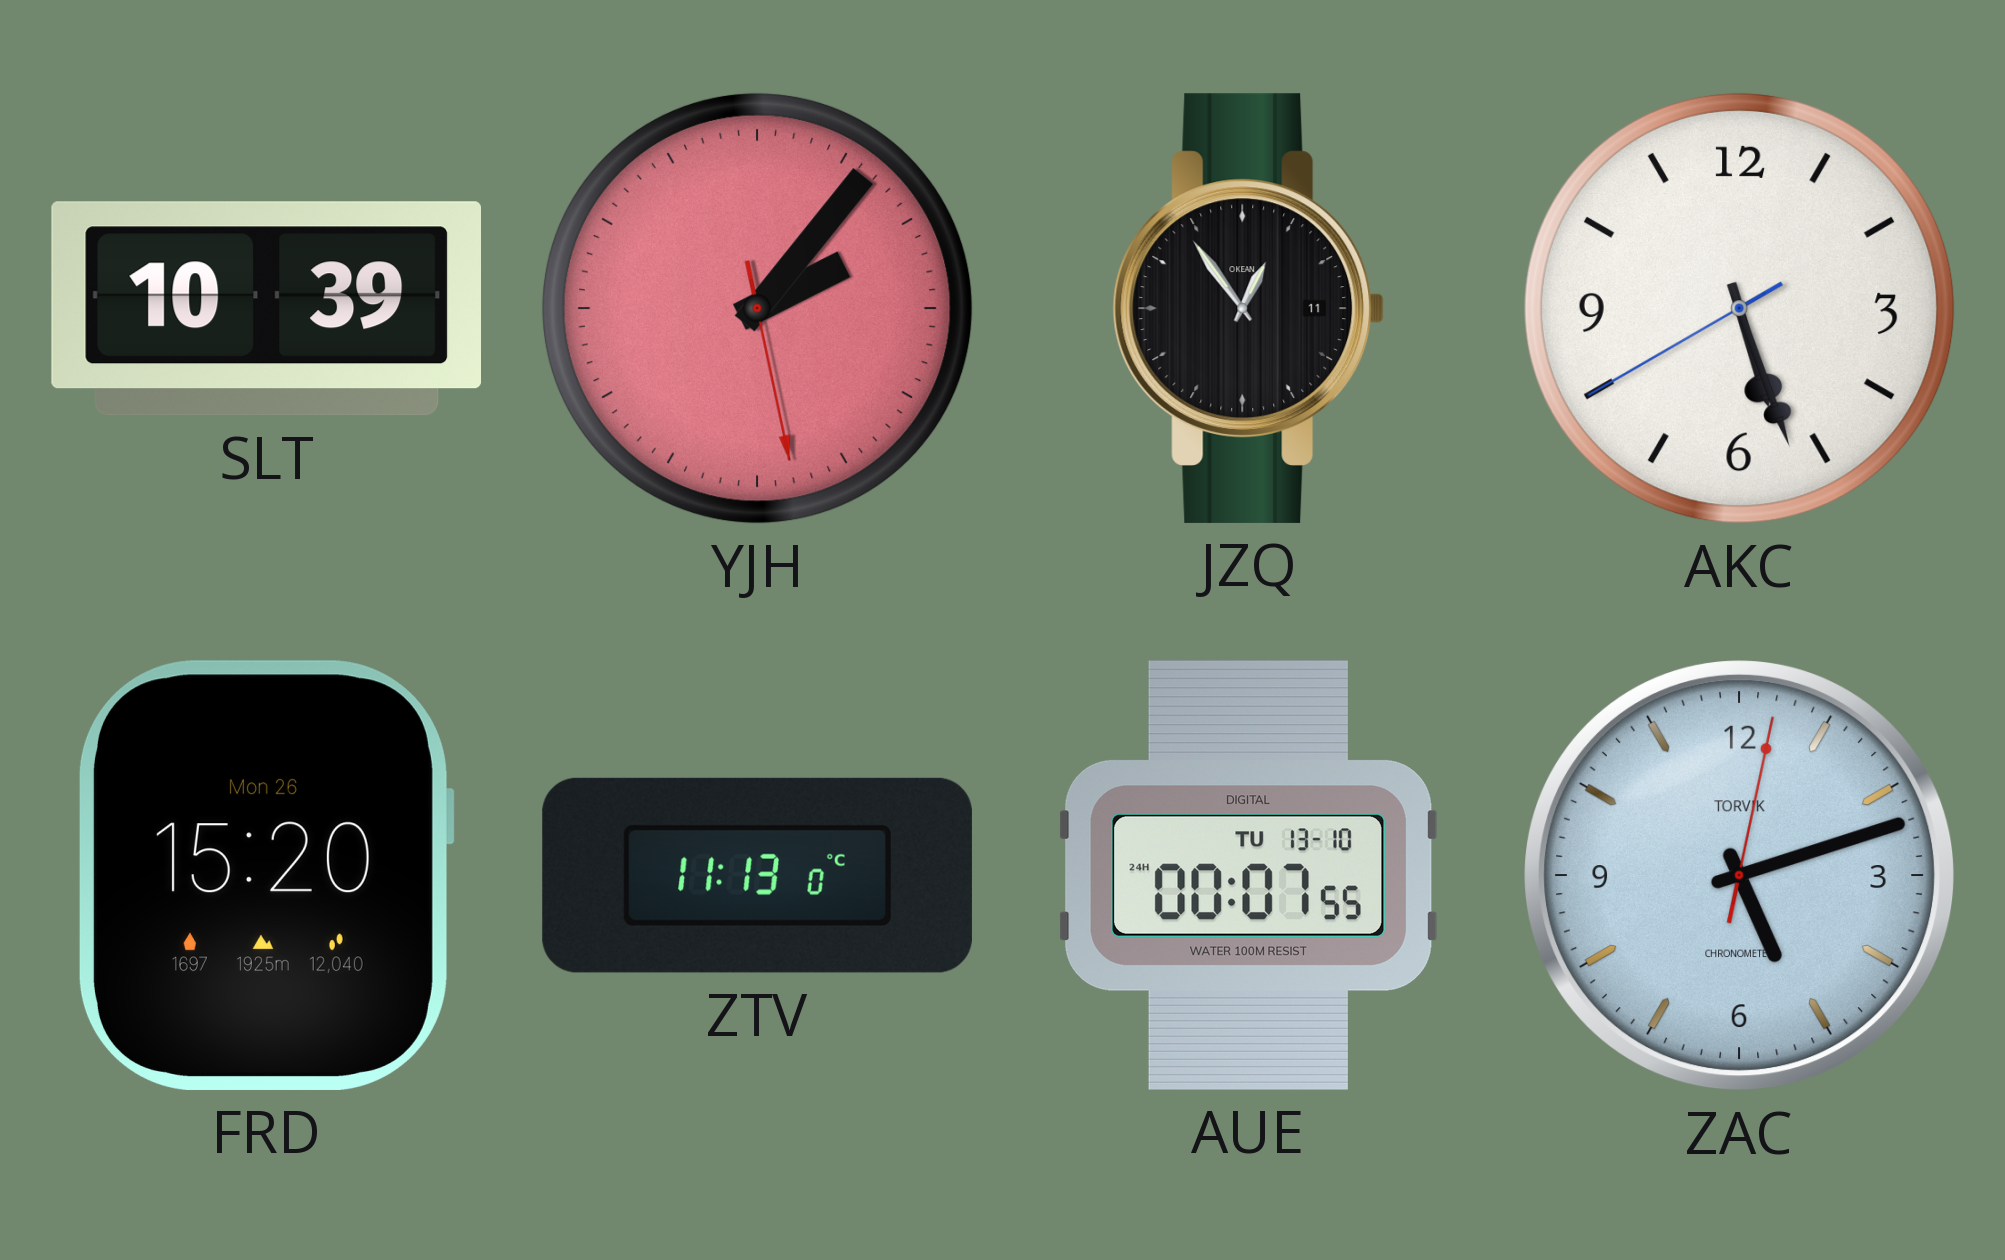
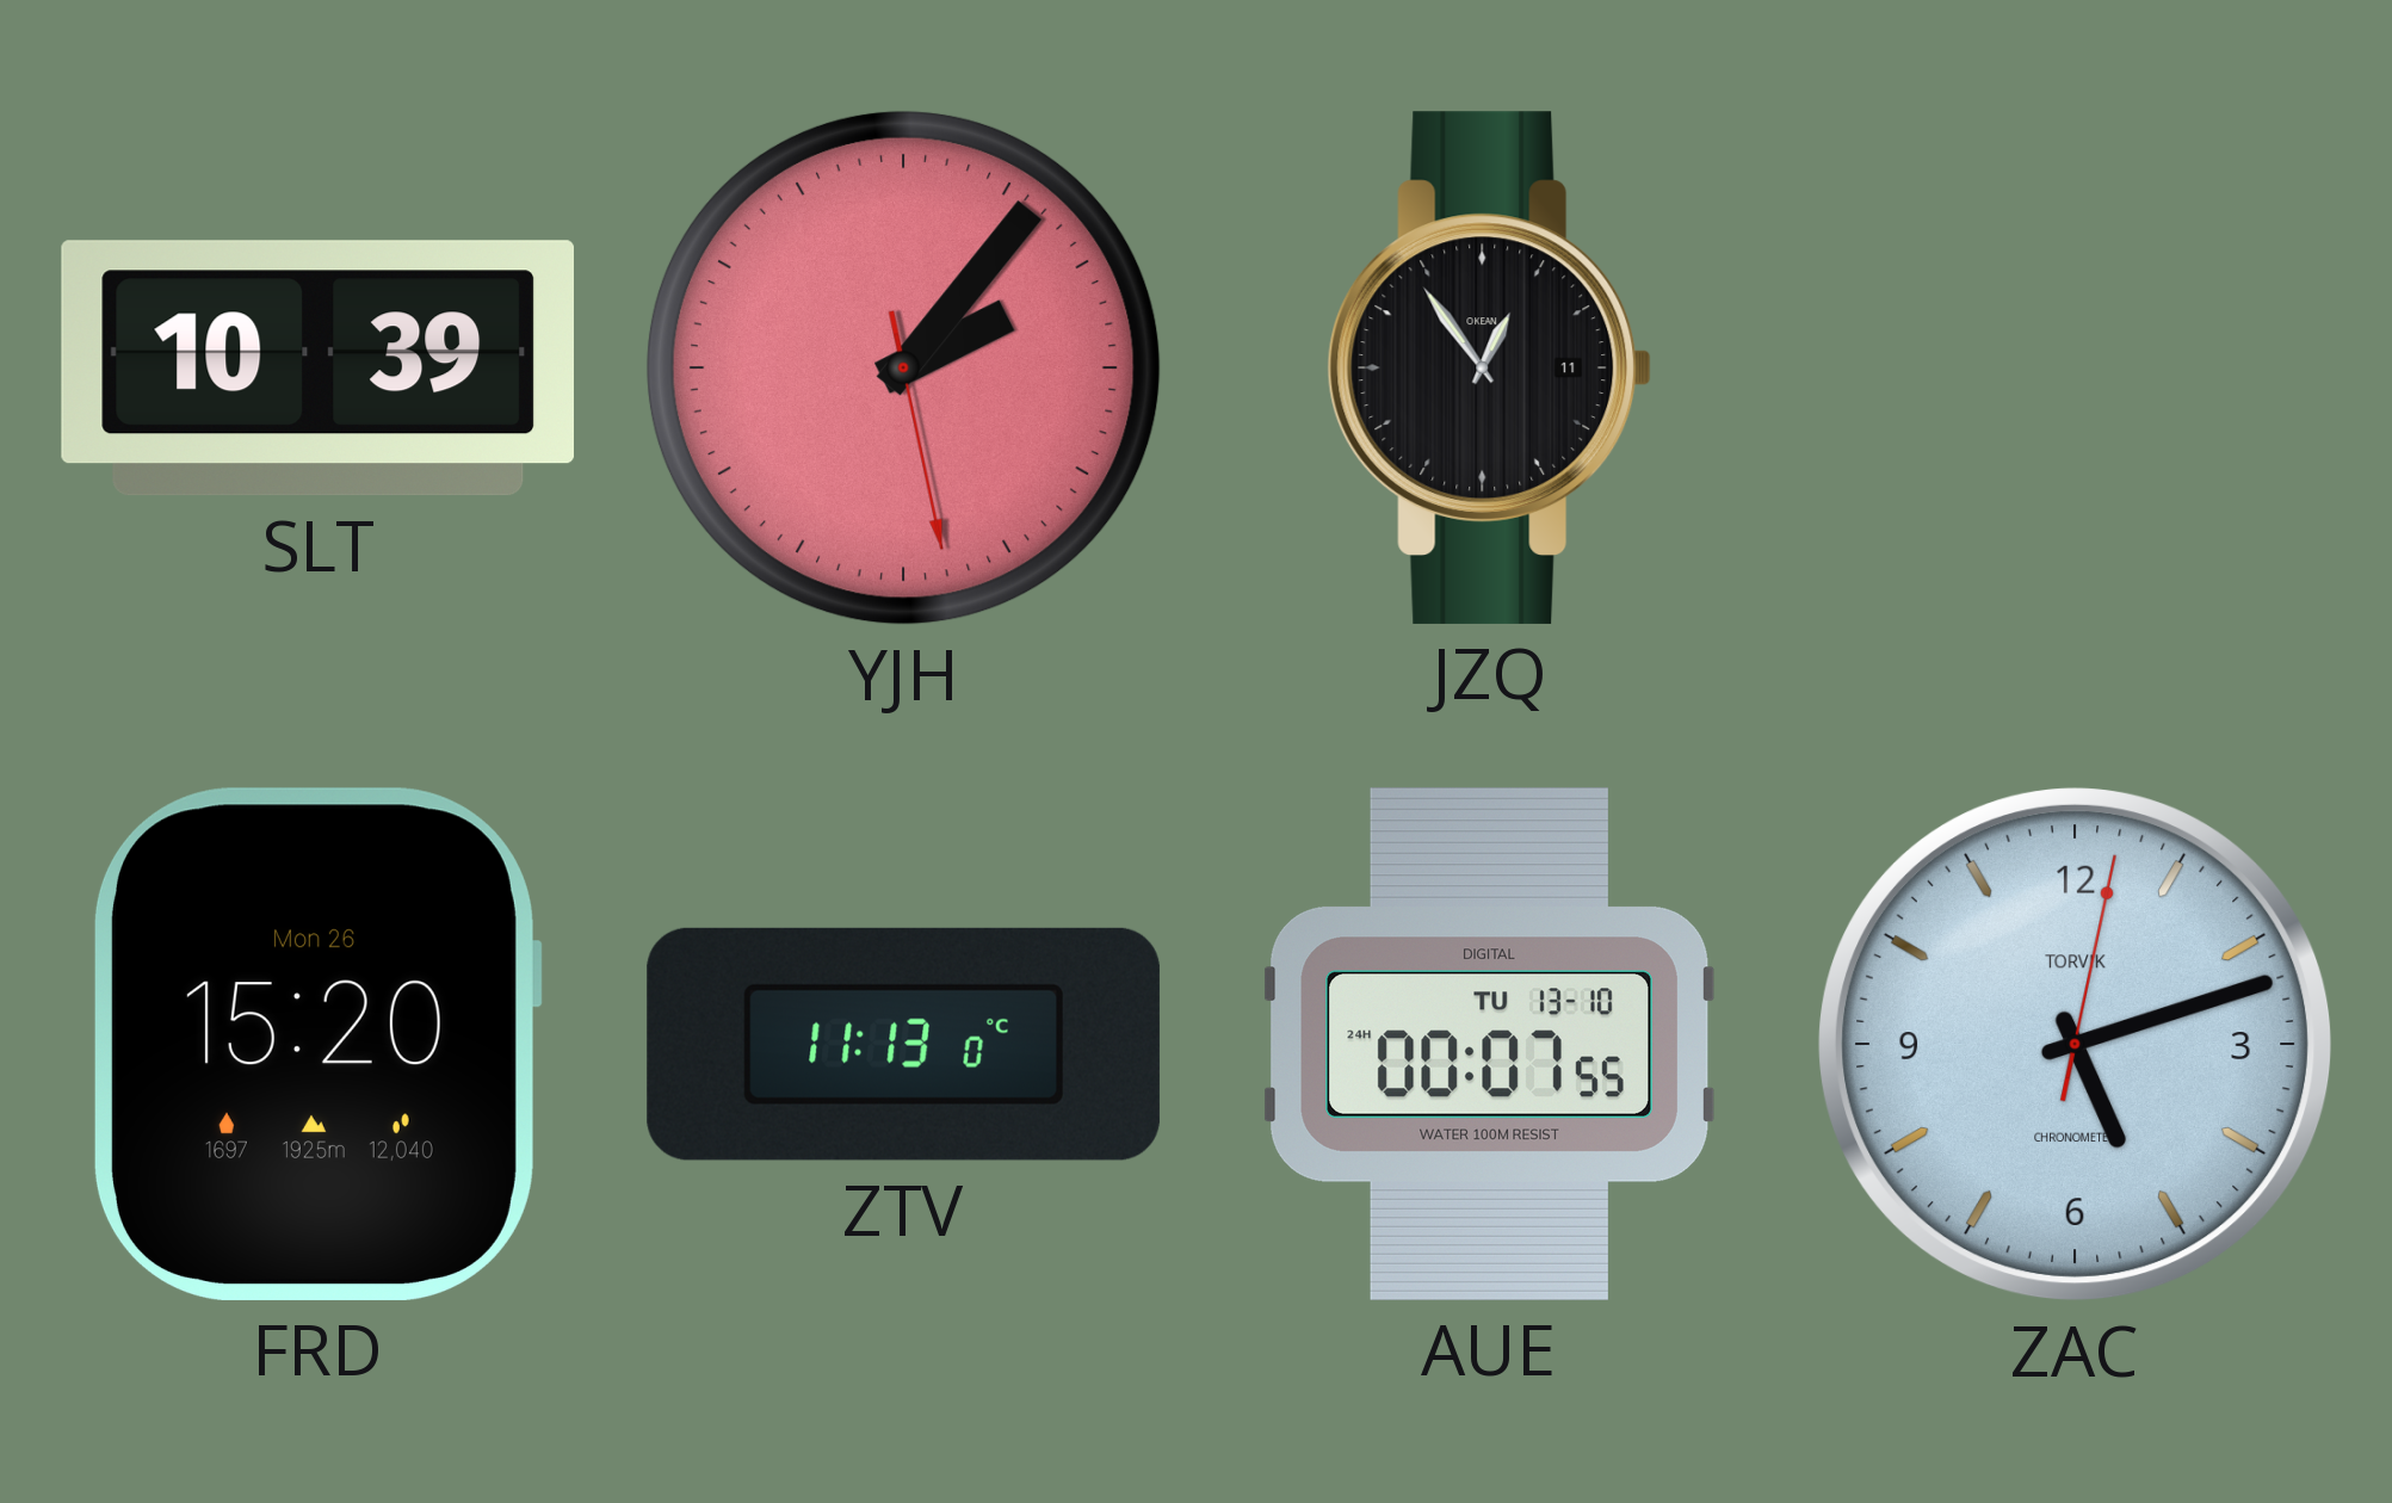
AKC: 5:26 -> none (1739, 308)
